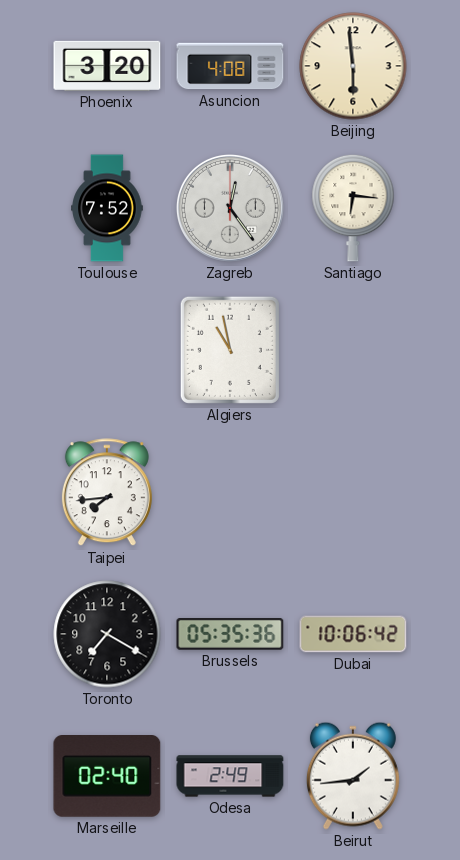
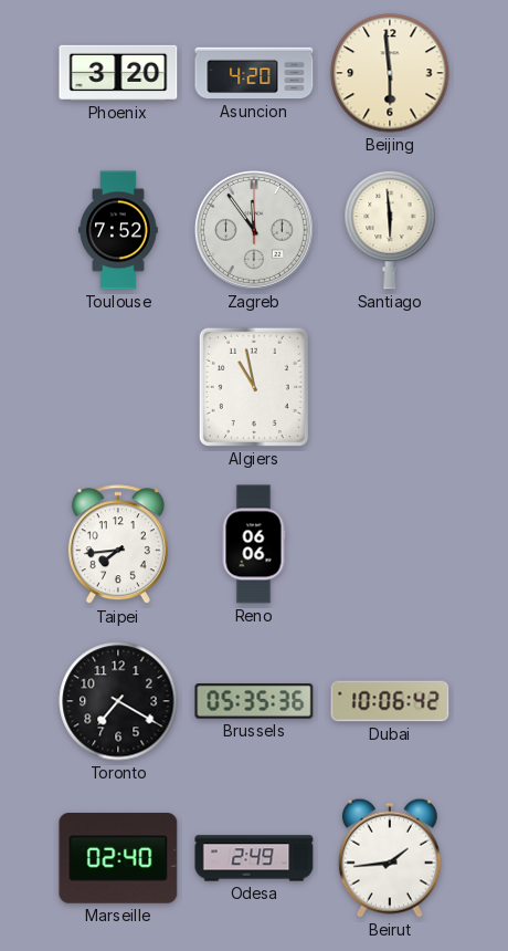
Asuncion: 4:08 -> 4:20 (254, 73)
Zagreb: 12:24 -> 11:54 (254, 230)
Santiago: 6:16 -> 5:59 (390, 230)
Reno: none -> 06:06 (254, 544)
